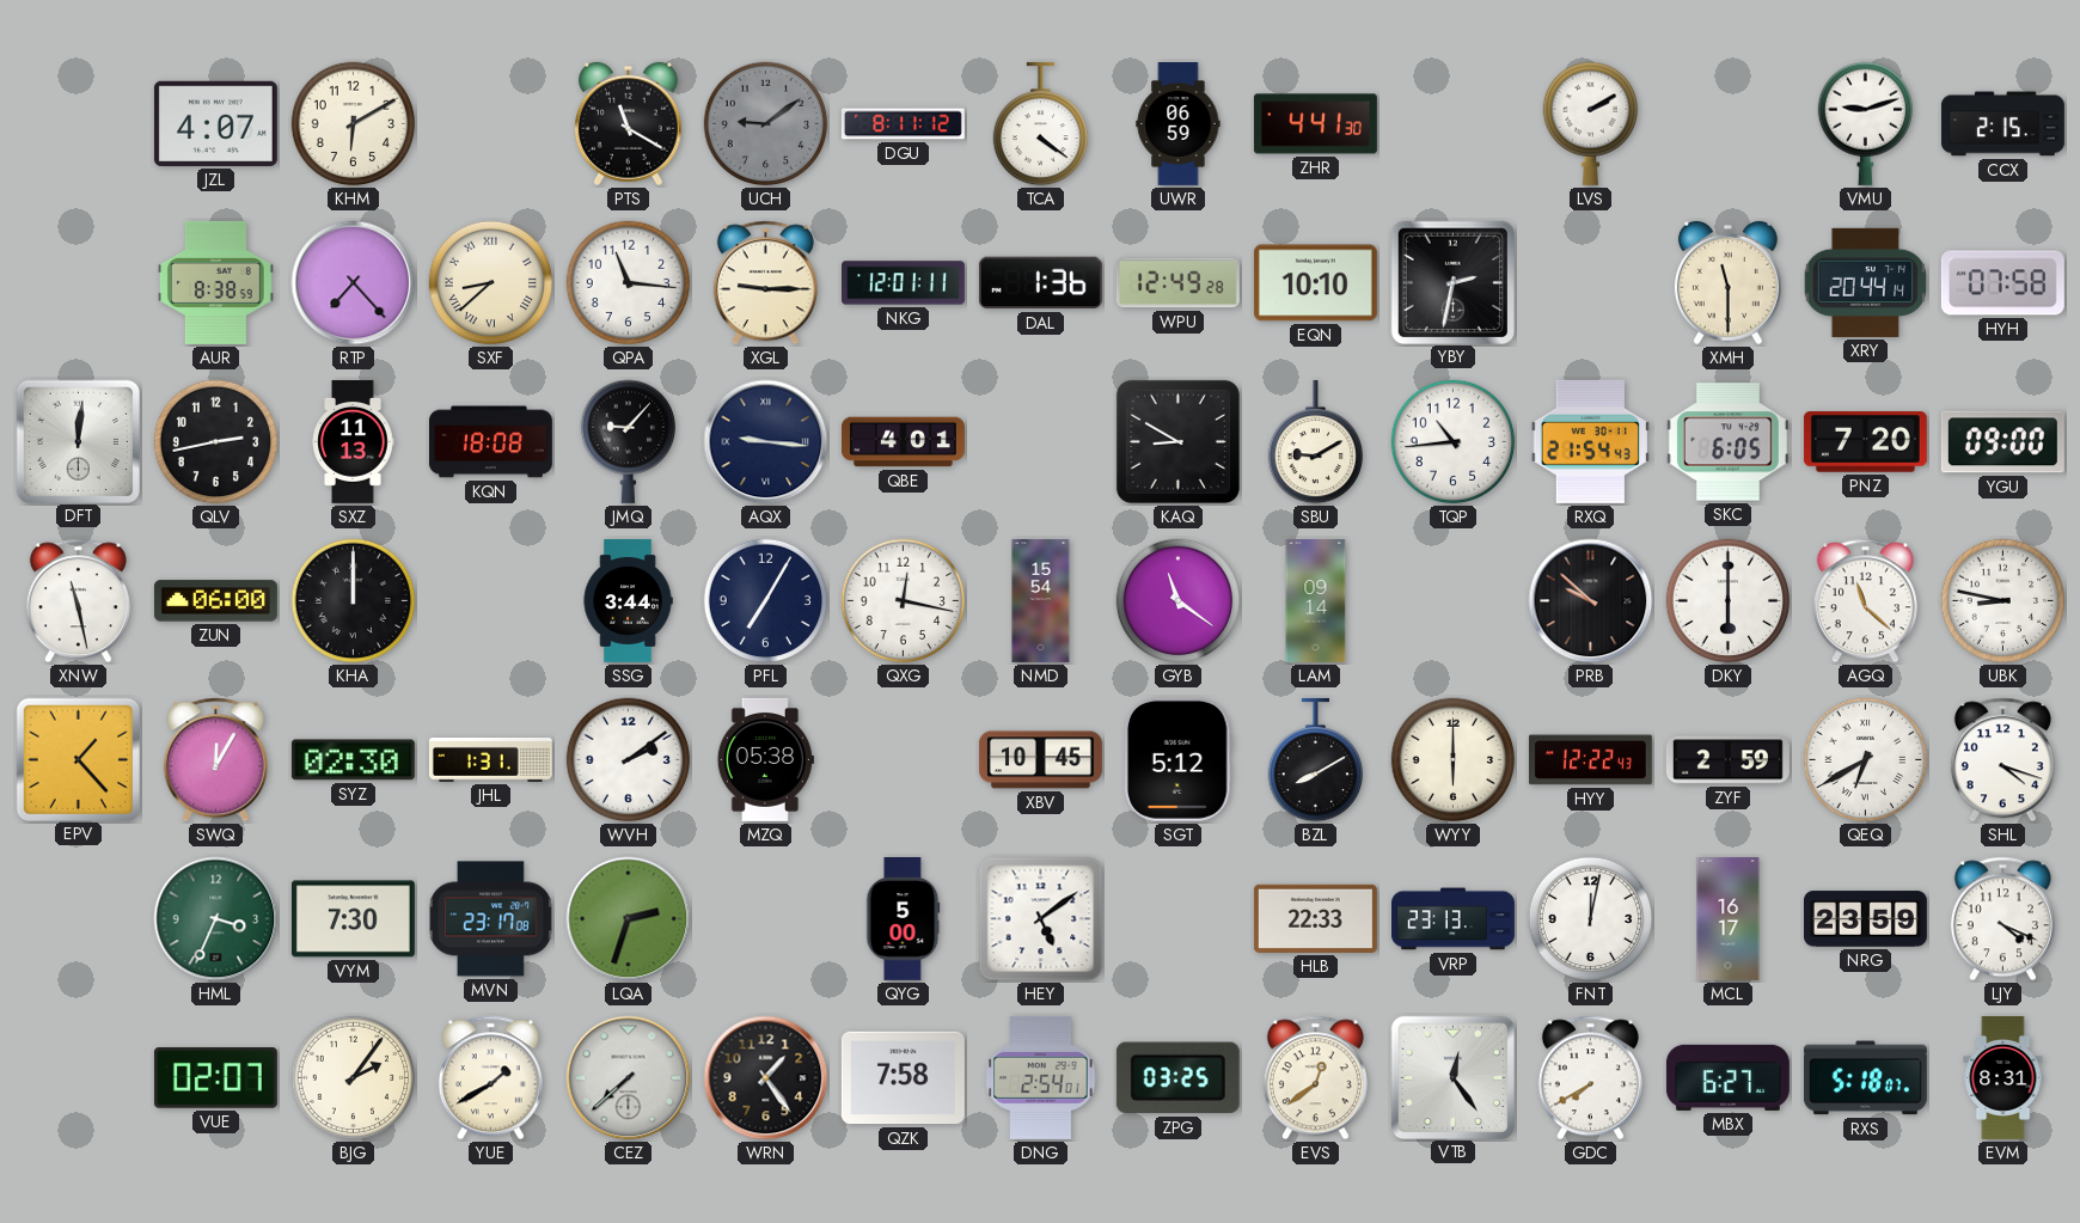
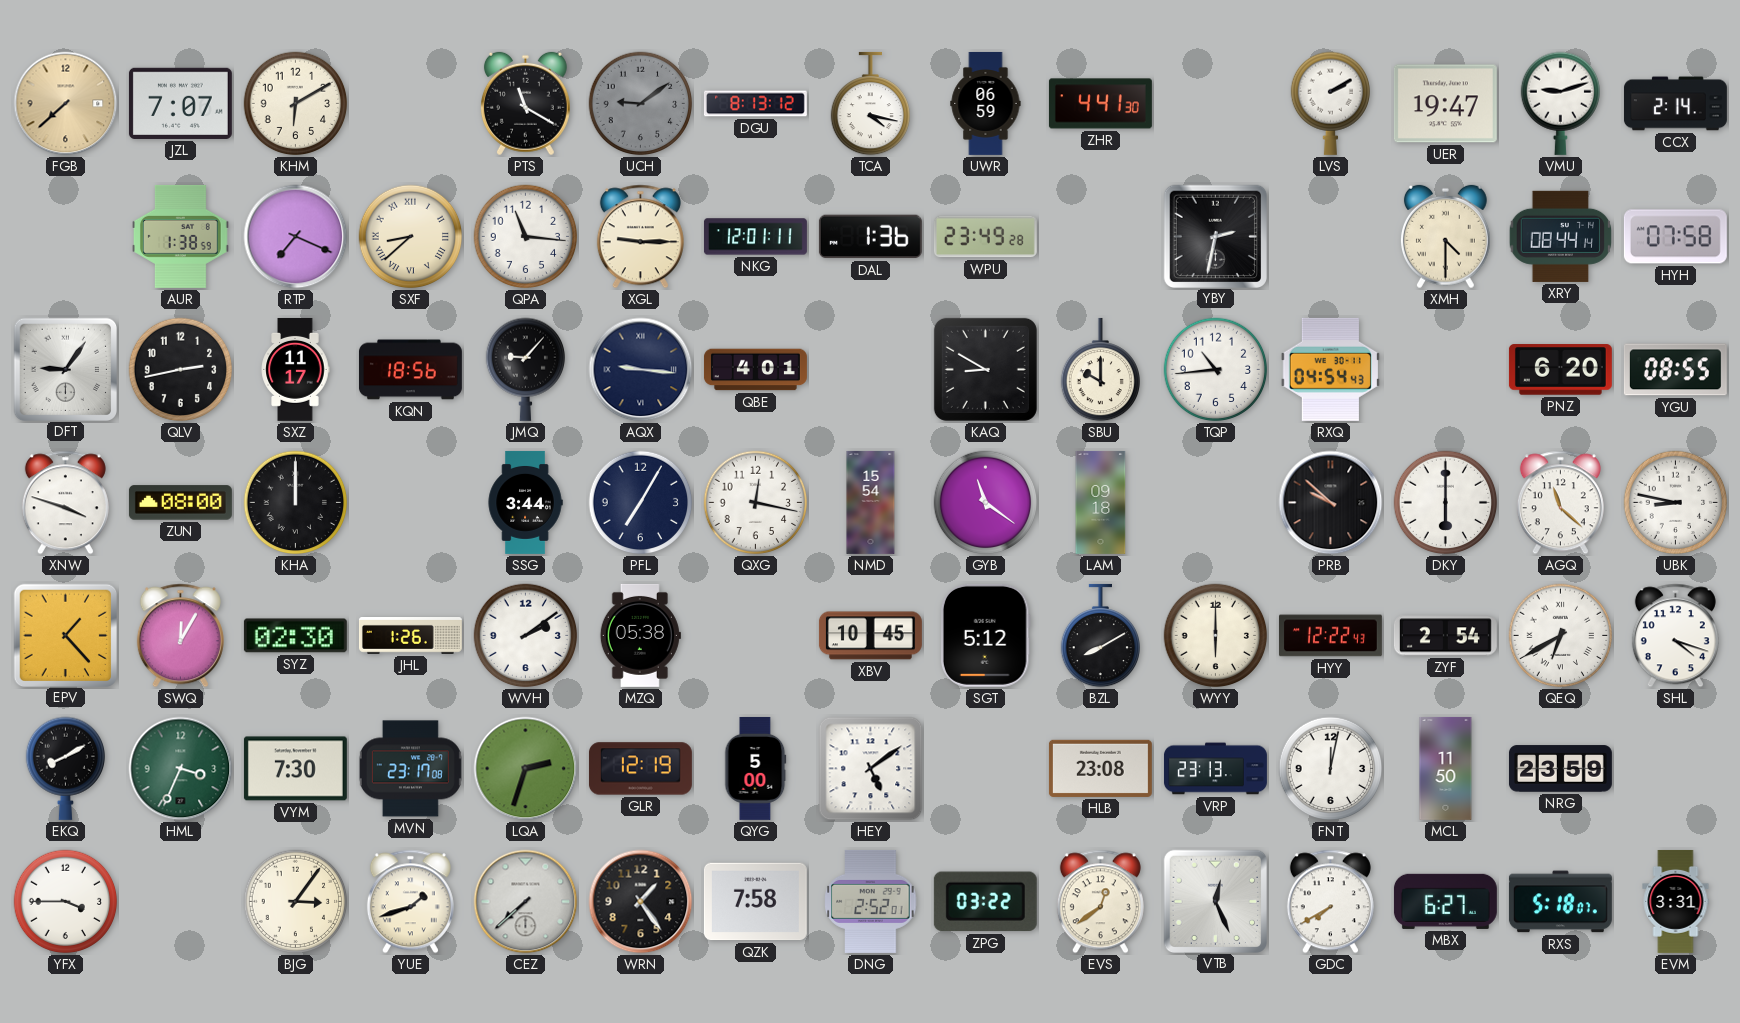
FGB: none -> 7:38 (66, 104)
JZL: 4:07 -> 7:07 (180, 103)
DGU: 8:11 -> 8:13 (755, 104)
TCA: 4:21 -> 4:17 (870, 104)
UER: none -> 19:47 (1445, 104)
CCX: 2:15 -> 2:14 (1675, 104)
AUR: 8:38 -> 1:38 (181, 236)
RTP: 7:23 -> 7:19 (296, 237)
WPU: 12:49 -> 23:49 (985, 237)
EQN: 10:10 -> none (1315, 283)
XMH: 11:30 -> 4:30 (1445, 237)
XRY: 20:44 -> 08:44 (1561, 236)
DFT: 12:01 -> 9:06 (65, 369)
SXZ: 11:13 -> 11:17 (295, 369)
KQN: 18:08 -> 18:56 (410, 370)
SBU: 9:10 -> 10:00 (1100, 370)
RXQ: 21:54 -> 04:54 (1330, 369)
SKC: 6:05 -> none (1727, 442)
PNZ: 7:20 -> 6:20 (1560, 370)
YGU: 09:00 -> 08:55 (1675, 370)
XNW: 11:28 -> 3:48 (65, 503)
ZUN: 06:00 -> 08:00 (180, 503)
LAM: 09:14 -> 09:18 (1101, 502)
JHL: 1:31 -> 1:26 (410, 636)
ZYF: 2:59 -> 2:54 (1445, 636)
EKQ: none -> 8:10 (65, 768)
GLR: none -> 12:19 (640, 769)
HLB: 22:33 -> 23:08 (1100, 768)
MCL: 16:17 -> 11:50 (1446, 768)
LJY: 4:19 -> none (2002, 919)
YFX: none -> 3:45 (66, 902)
VUE: 02:07 -> none (215, 1078)
BJG: 2:06 -> 3:06 (296, 902)
YUE: 1:40 -> 1:42 (410, 902)
DNG: 2:54 -> 2:52 (871, 901)
ZPG: 03:25 -> 03:22 (985, 902)
VTB: 12:24 -> 12:26 (1215, 901)
EVM: 8:31 -> 3:31 (1676, 901)
